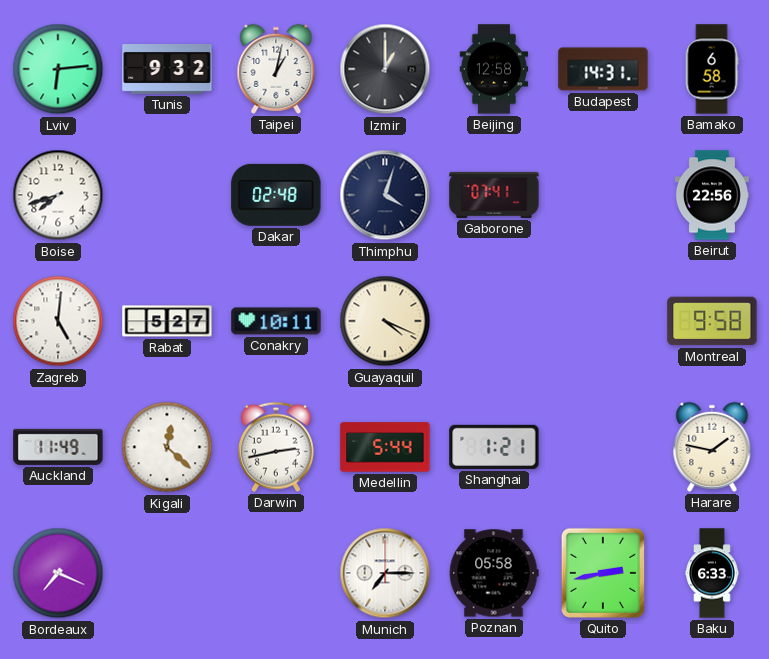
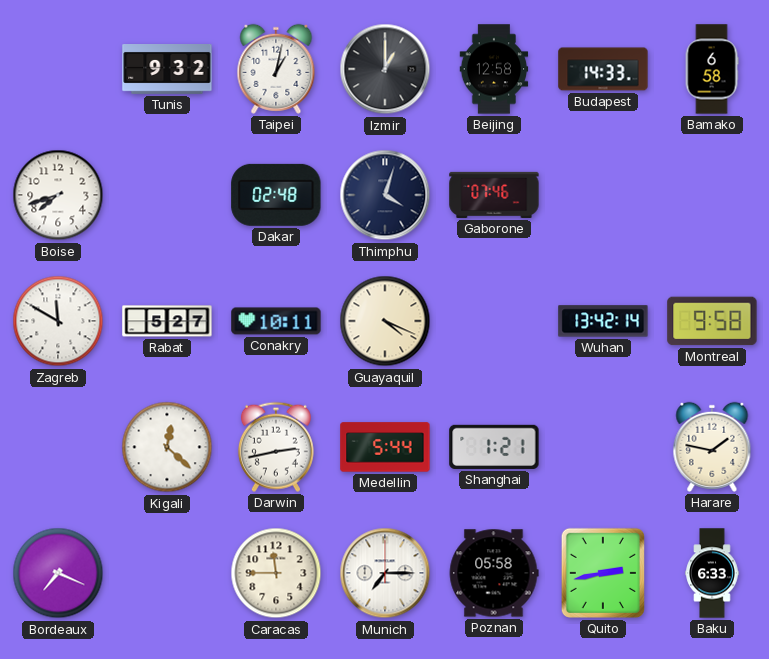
Lviv: 6:14 -> none (58, 69)
Budapest: 14:31 -> 14:33 (603, 69)
Gaborone: 07:41 -> 07:46 (494, 195)
Beirut: 22:56 -> none (712, 195)
Zagreb: 5:01 -> 11:50 (58, 321)
Wuhan: none -> 13:42 (603, 321)
Auckland: 11:49 -> none (58, 447)
Caracas: none -> 11:45 (276, 573)
